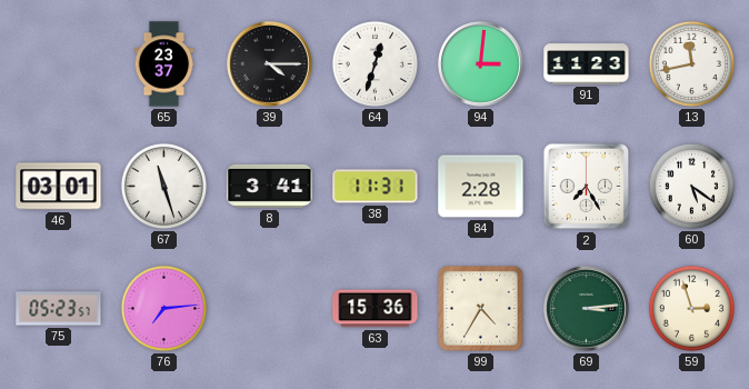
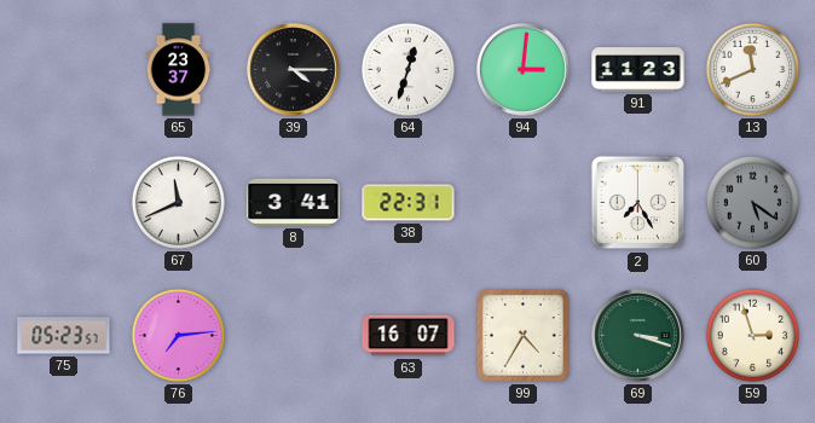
13: 11:43 -> 11:41 (752, 69)
46: 03:01 -> none (59, 187)
67: 11:27 -> 11:41 (178, 202)
38: 11:31 -> 22:31 (409, 203)
84: 2:28 -> none (481, 187)
60 dial: white -> grey (752, 202)
63: 15:36 -> 16:07 (409, 336)
69: 3:14 -> 3:18 (638, 336)
